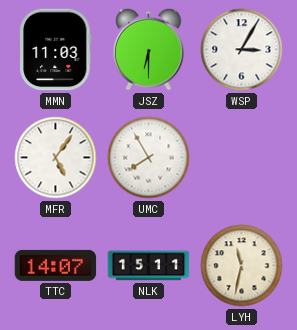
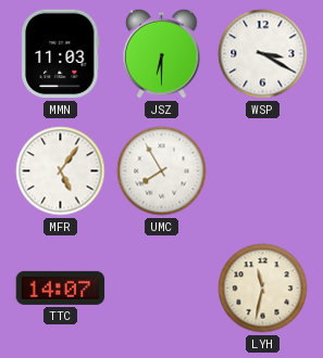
WSP: 3:05 -> 3:20 (263, 54)
NLK: 15:11 -> none (149, 266)
